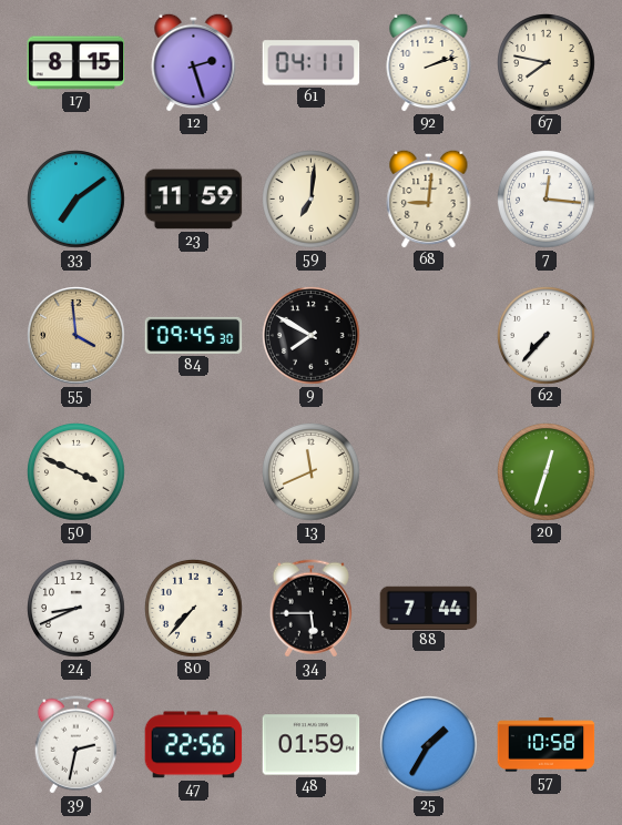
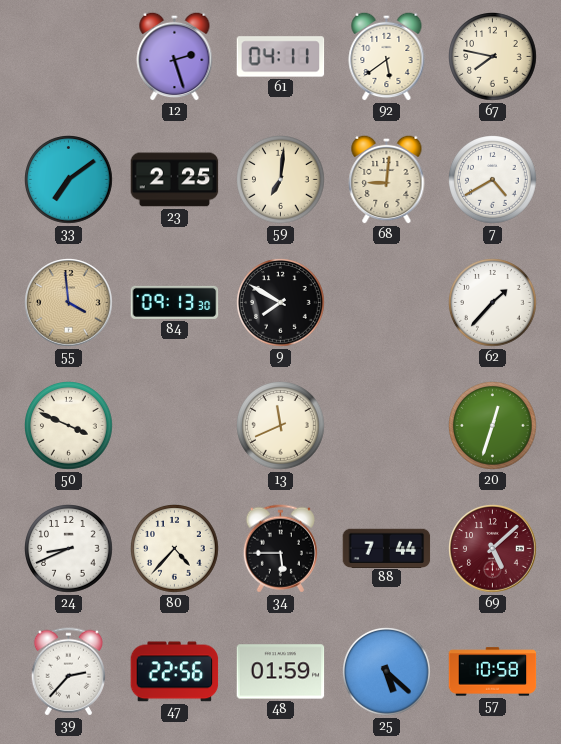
17: 8:15 -> none (77, 63)
92: 2:12 -> 5:39 (387, 56)
23: 11:59 -> 2:25 (175, 180)
7: 12:16 -> 4:40 (493, 180)
84: 09:45 -> 09:13 (175, 302)
62: 7:37 -> 1:37 (493, 303)
80: 7:37 -> 4:37 (175, 549)
69: none -> 5:08 (493, 549)
39: 2:32 -> 2:37 (68, 672)
25: 1:35 -> 5:22 (387, 672)
